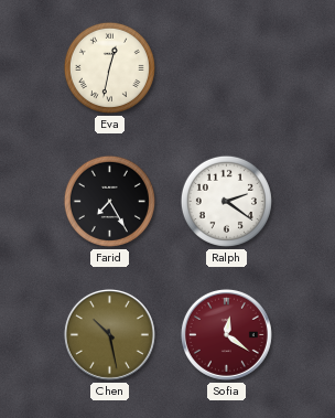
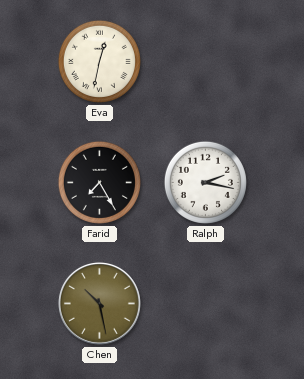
Ralph: 2:21 -> 2:17 (205, 182)
Sofia: 12:21 -> none (226, 334)
